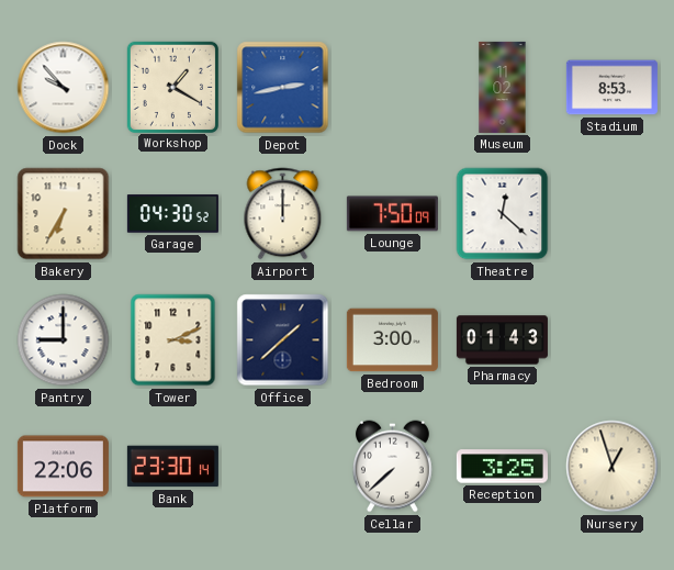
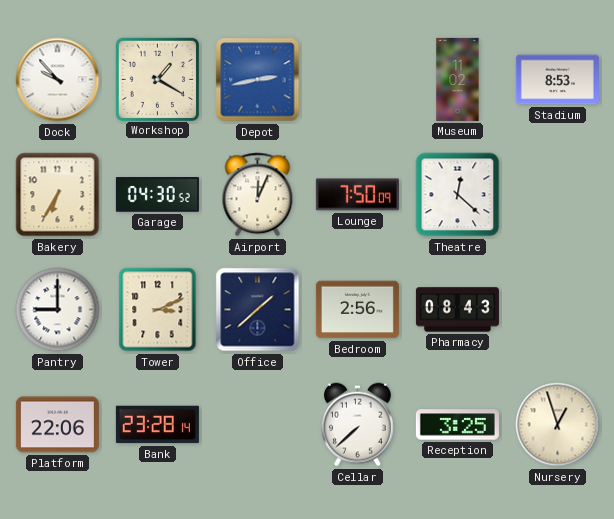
Airport: 12:00 -> 12:04 (258, 195)
Bedroom: 3:00 -> 2:56 (357, 310)
Pharmacy: 01:43 -> 08:43 (457, 310)
Bank: 23:30 -> 23:28 (157, 425)
